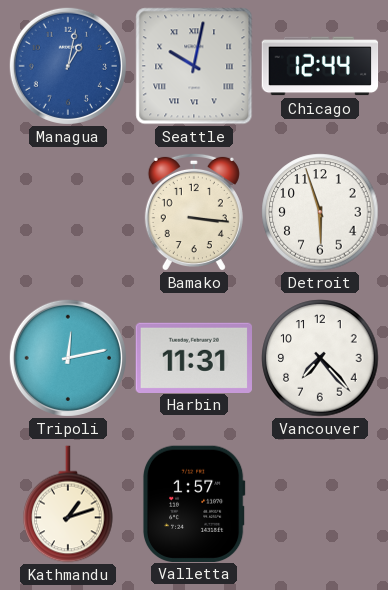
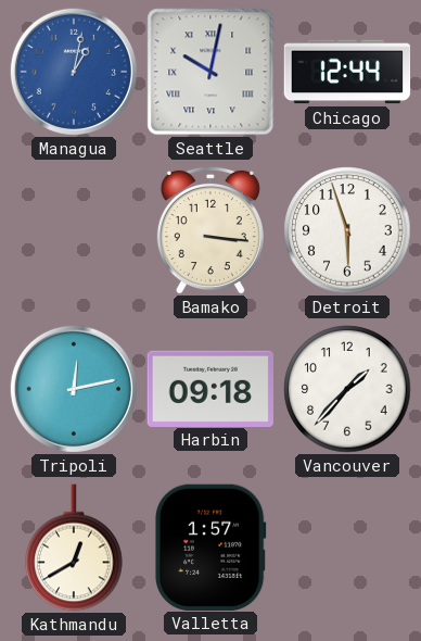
Harbin: 11:31 -> 09:18 (210, 388)
Vancouver: 7:23 -> 1:37 (347, 389)
Kathmandu: 1:12 -> 12:40 (74, 548)
